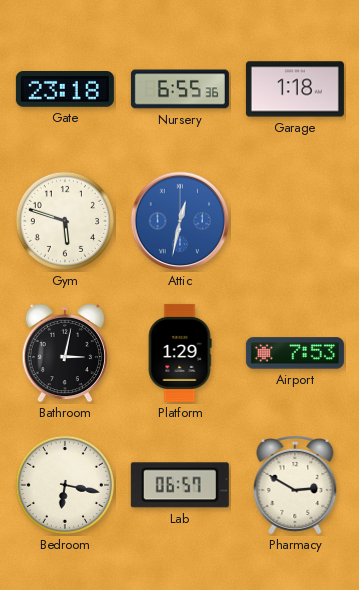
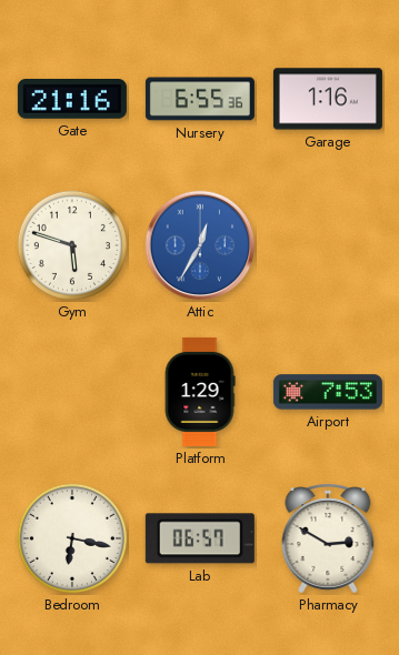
Gate: 23:18 -> 21:16 (72, 99)
Garage: 1:18 -> 1:16 (328, 99)
Attic: 12:32 -> 12:35 (200, 245)
Bathroom: 3:02 -> none (64, 353)
